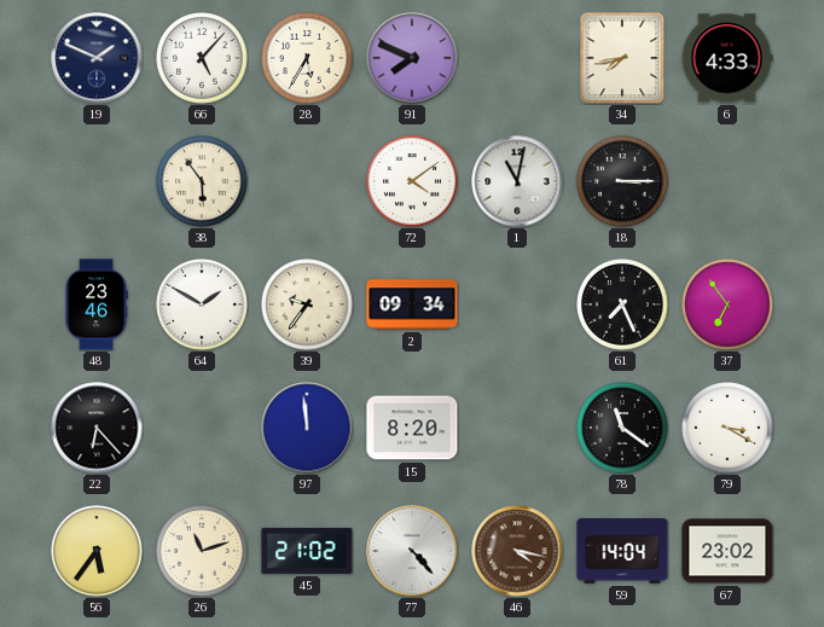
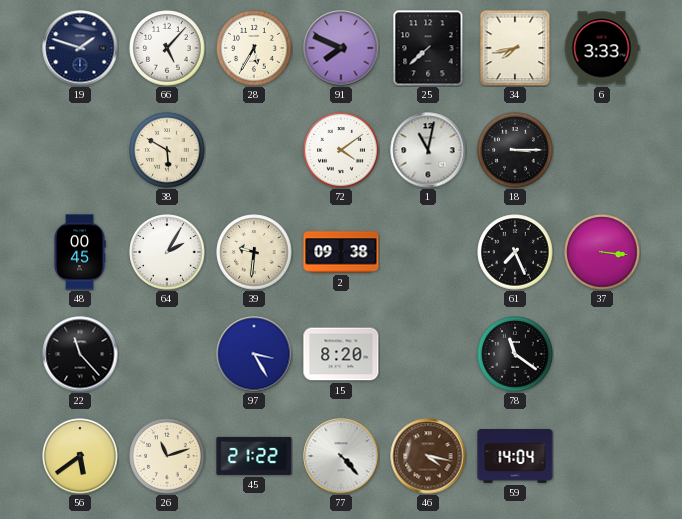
19: 1:49 -> 1:48 (80, 48)
25: none -> 7:38 (428, 48)
6: 4:33 -> 3:33 (602, 48)
38: 5:54 -> 5:50 (167, 150)
48: 23:46 -> 00:45 (80, 252)
64: 1:50 -> 2:05 (167, 252)
39: 9:36 -> 9:31 (254, 252)
2: 09:34 -> 09:38 (341, 252)
37: 6:54 -> 3:16 (602, 252)
22: 6:23 -> 11:23 (80, 354)
97: 11:59 -> 3:25 (254, 354)
79: 3:20 -> none (727, 428)
56: 5:36 -> 5:39 (80, 456)
45: 21:02 -> 21:22 (254, 456)
67: 23:02 -> none (727, 551)
